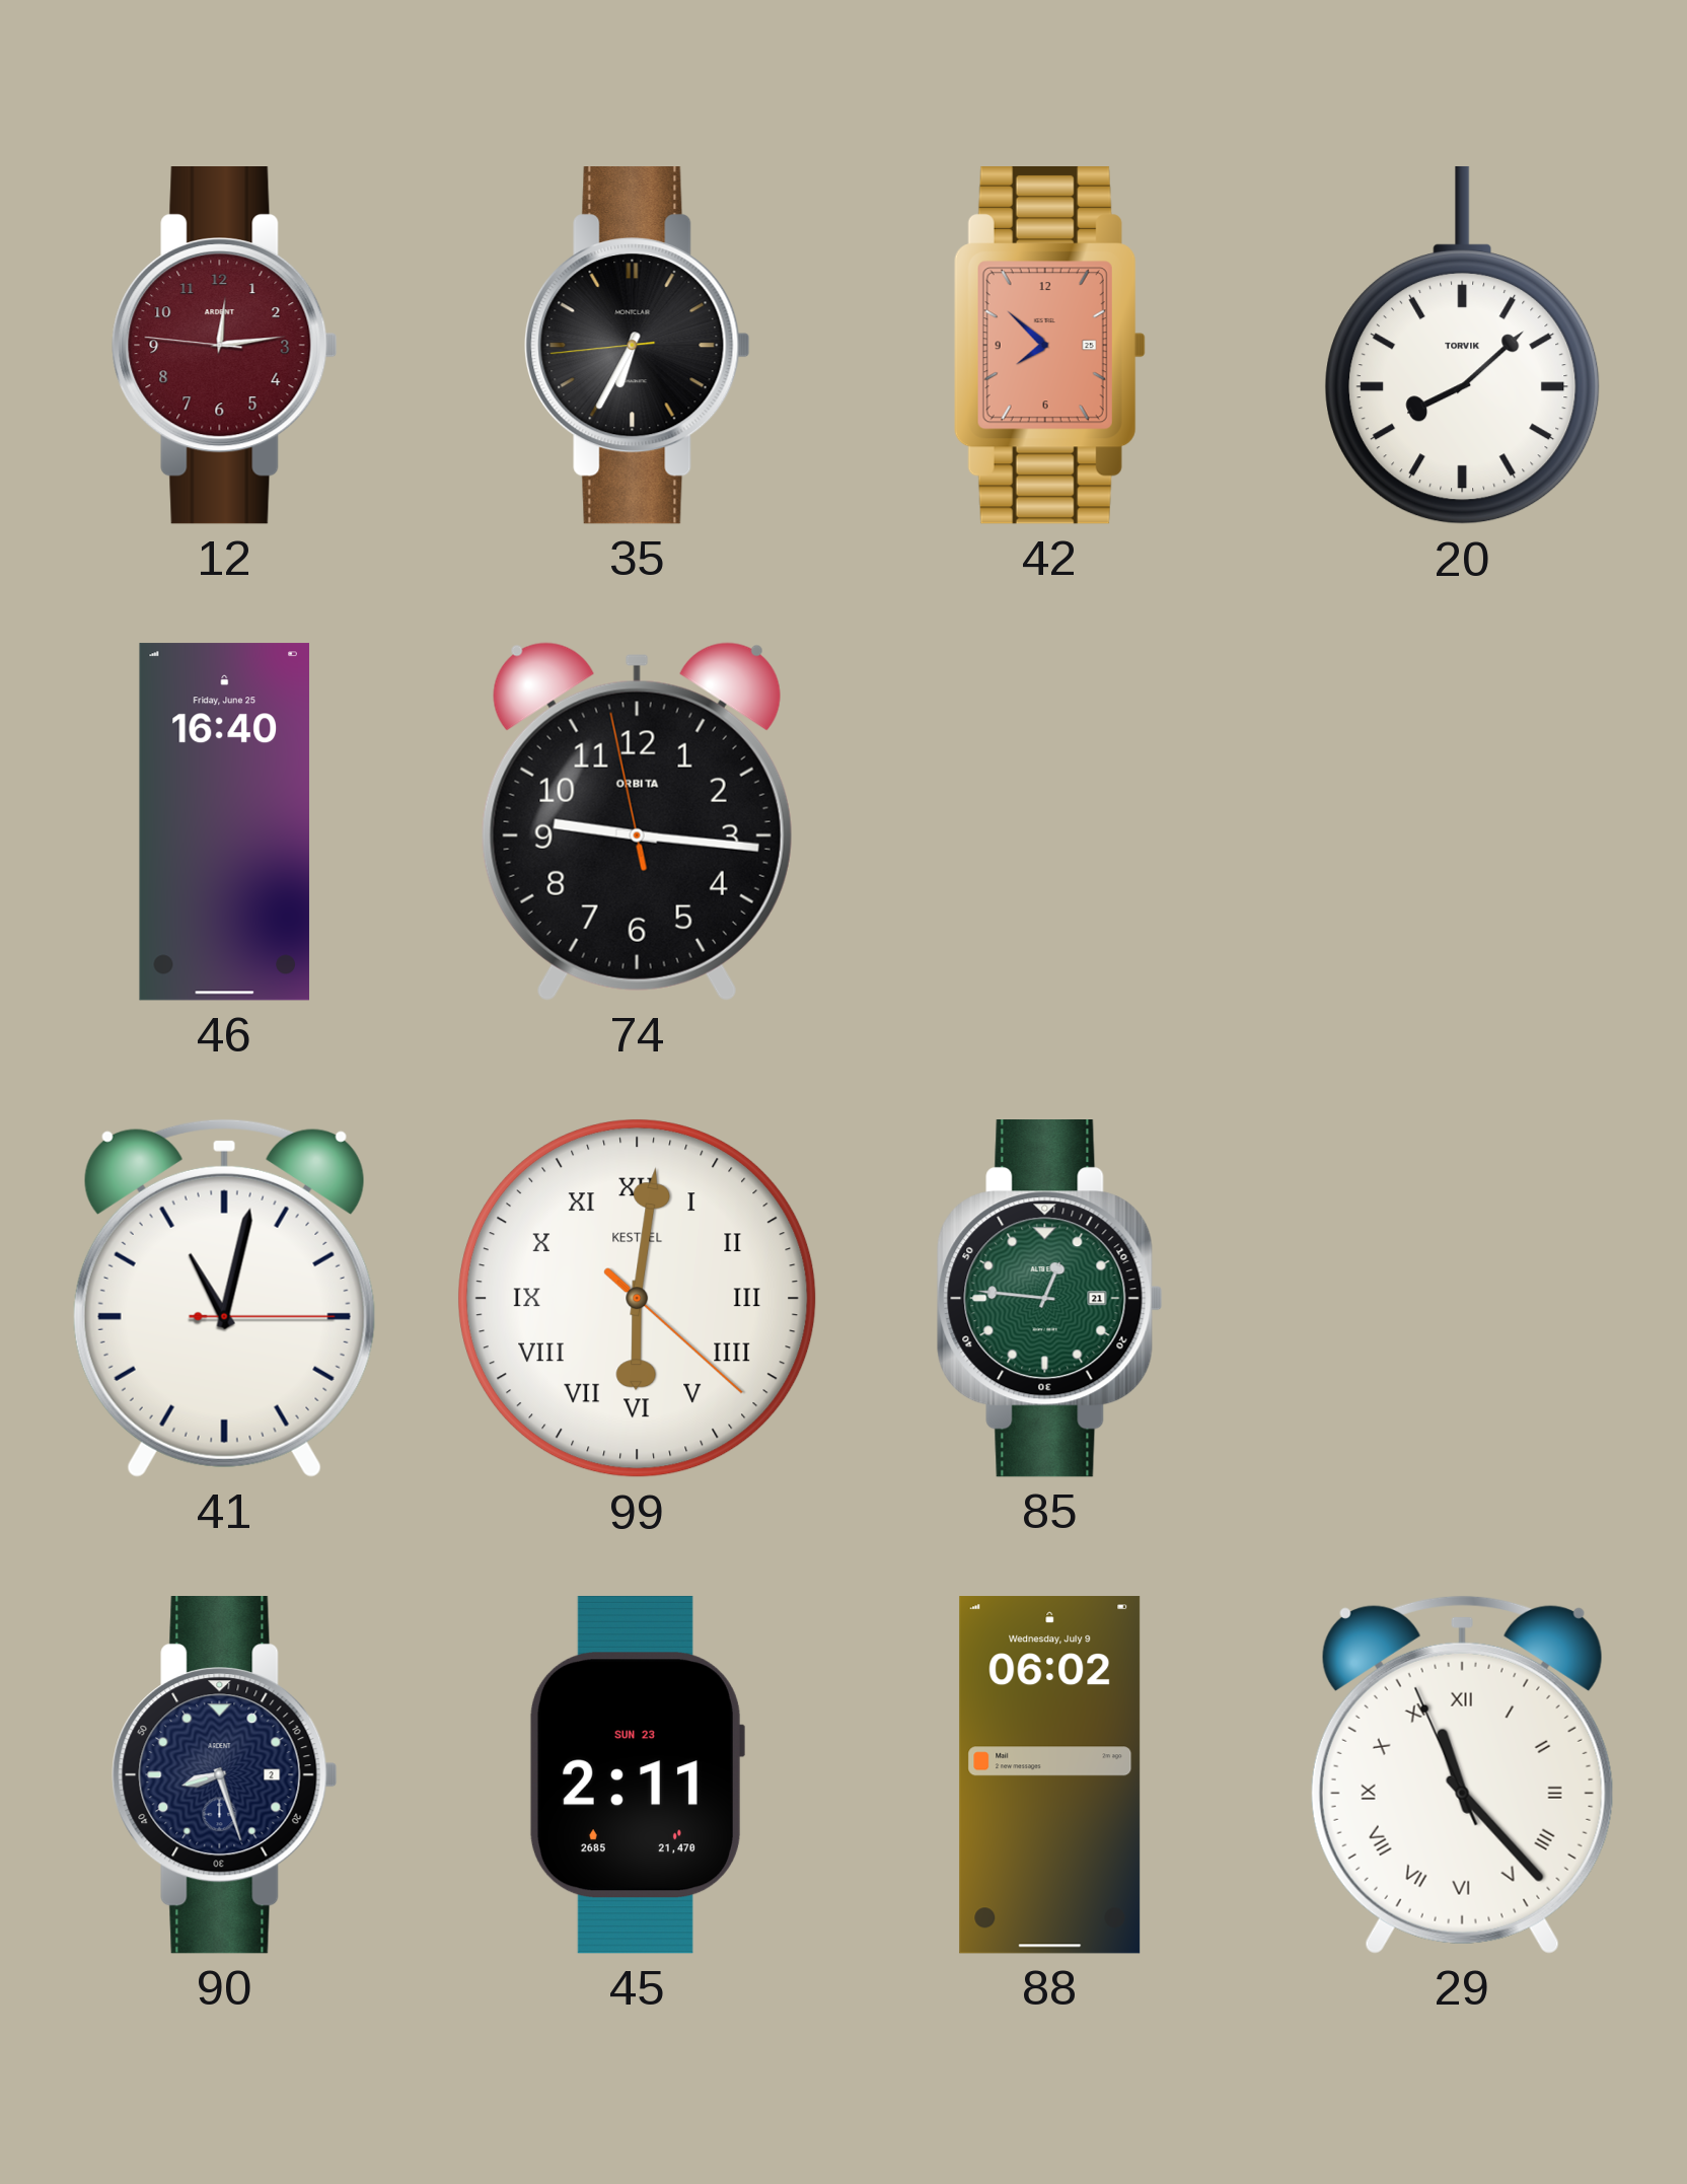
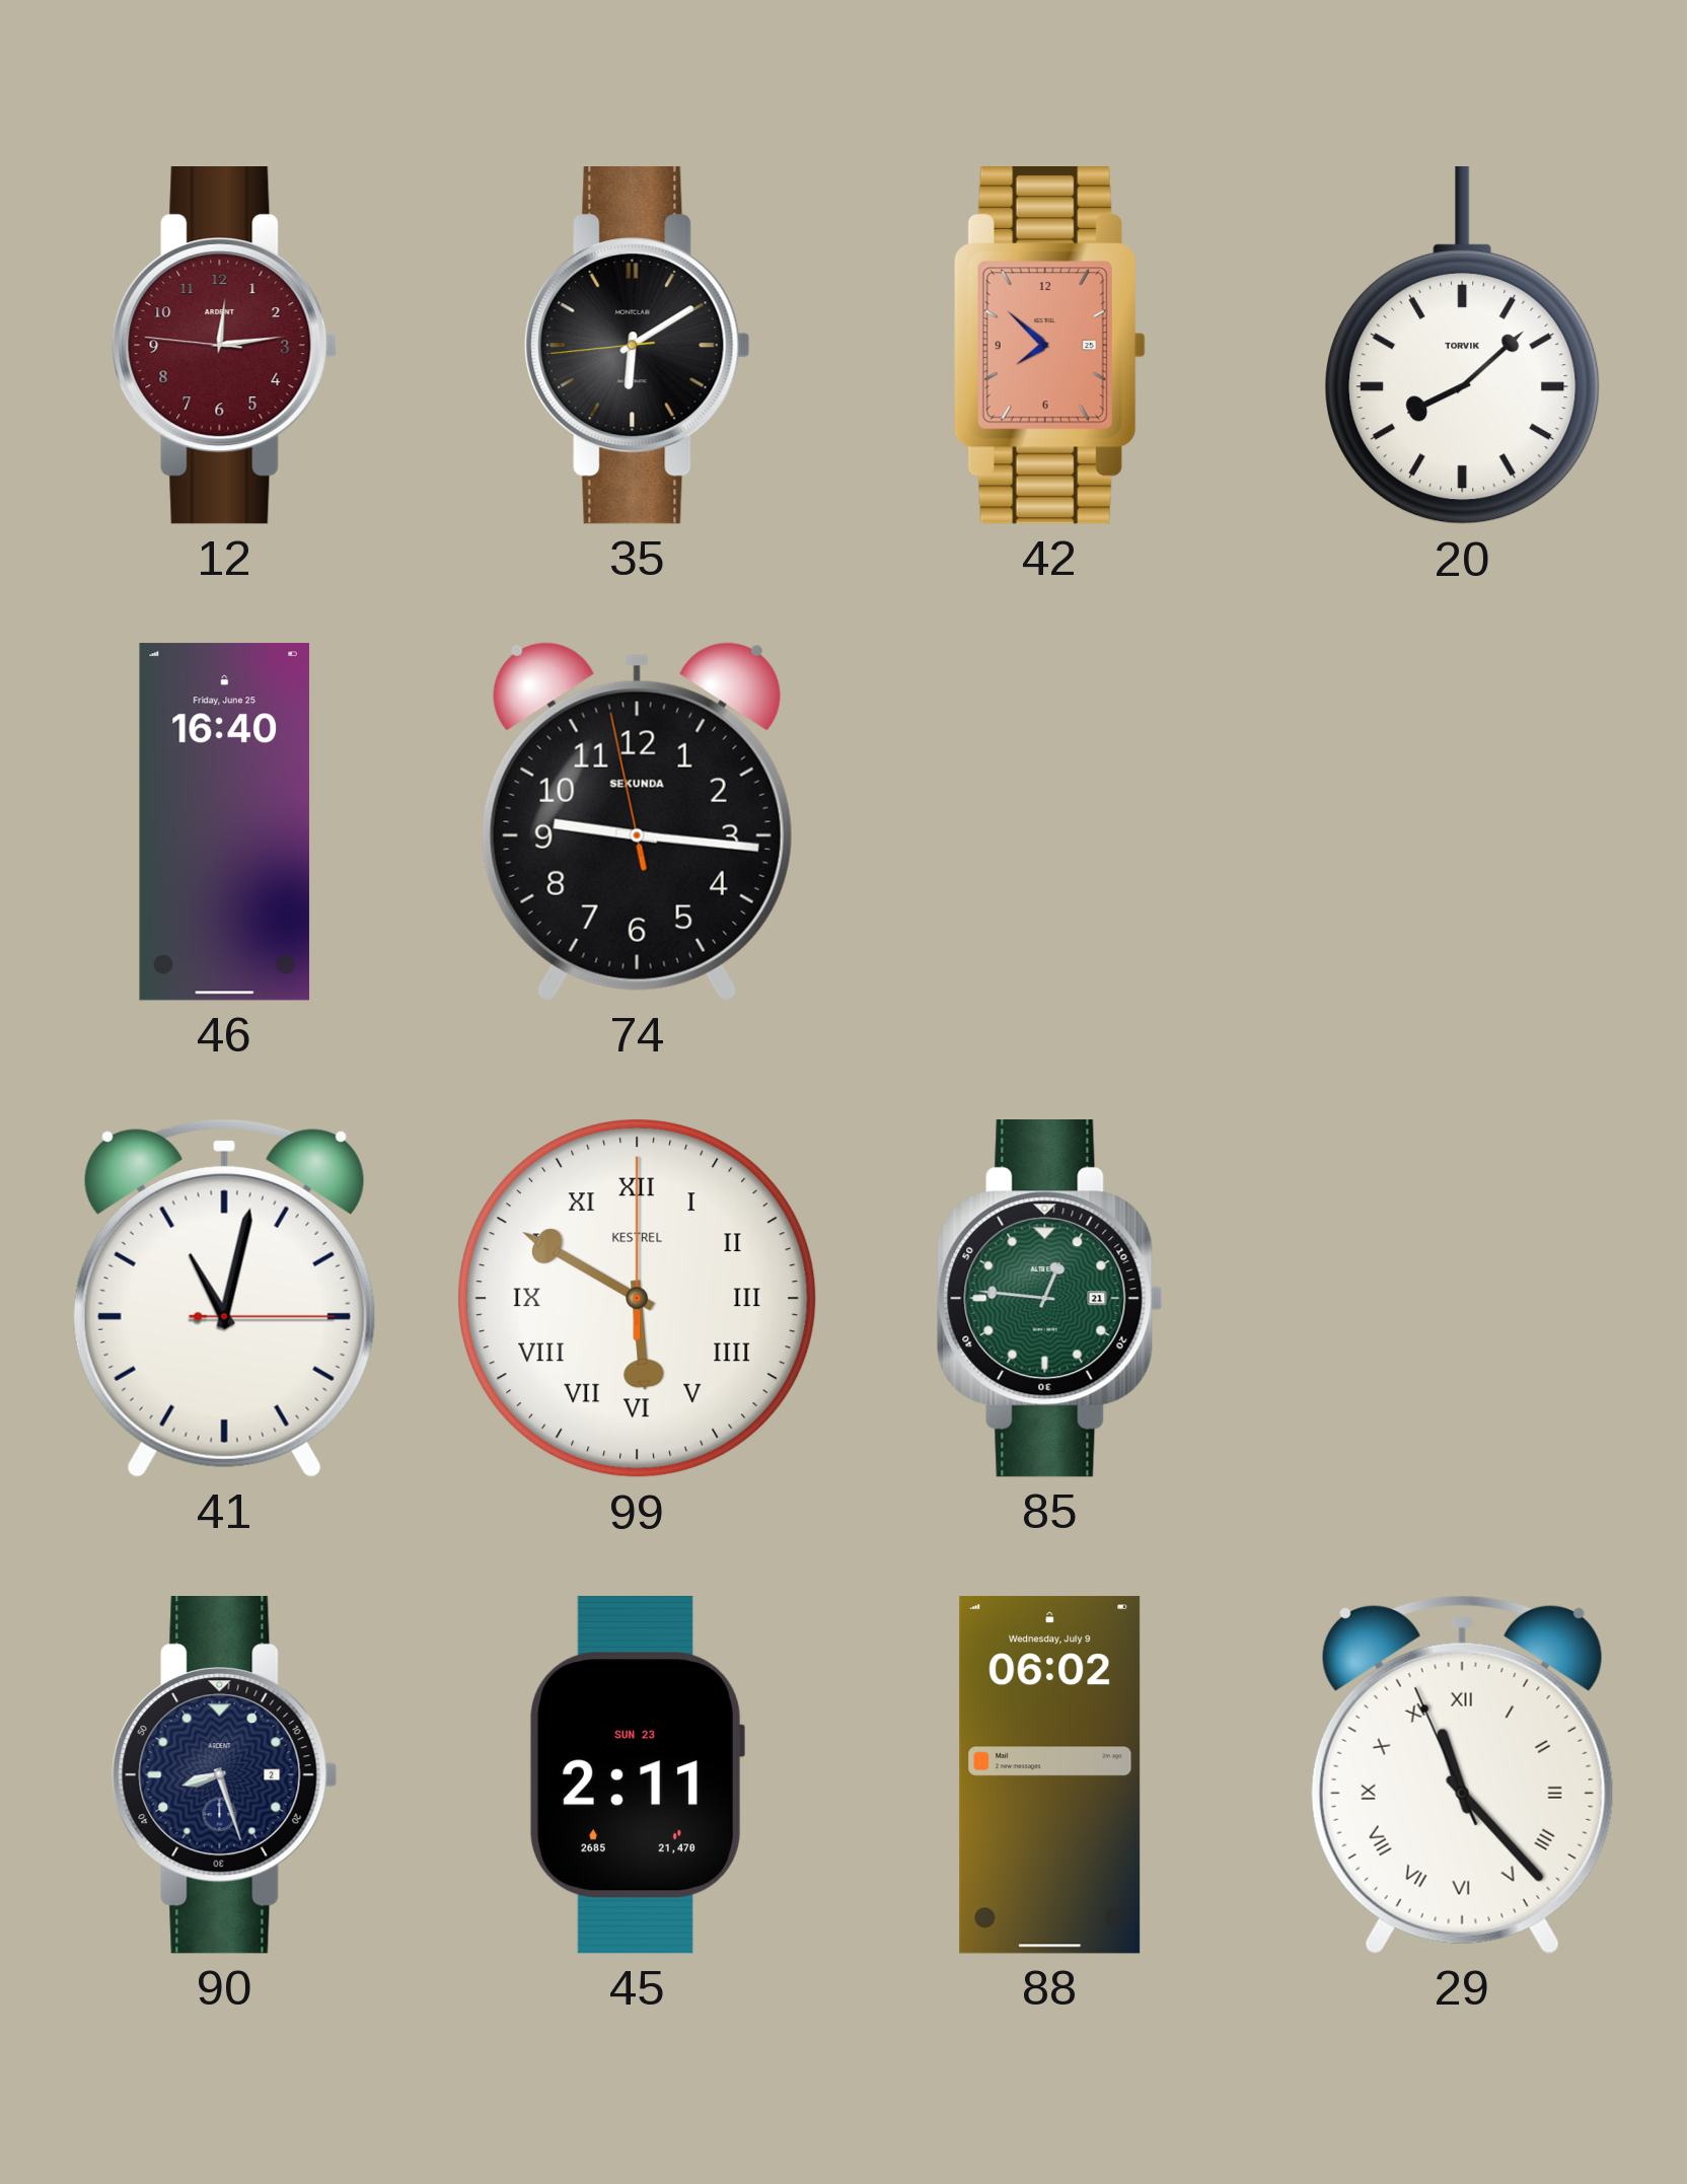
35: 6:34 -> 6:09 (638, 346)
74 brand: ORBITA -> SEKUNDA (637, 821)
99: 6:01 -> 5:50 (638, 1299)
